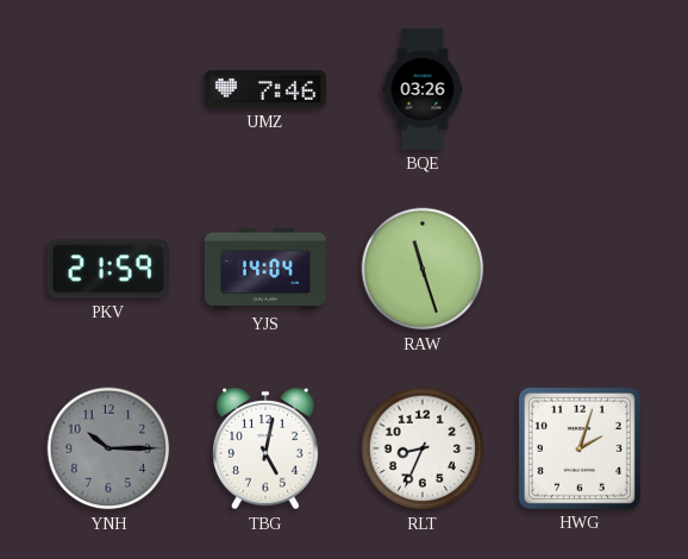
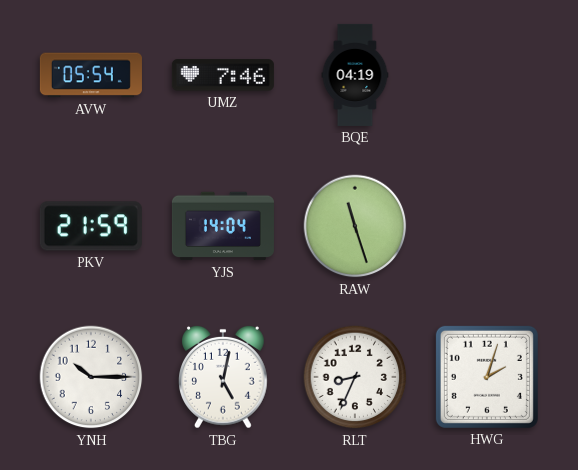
AVW: none -> 05:54 (91, 75)
BQE: 03:26 -> 04:19 (355, 75)
YNH dial: grey -> white (91, 377)
